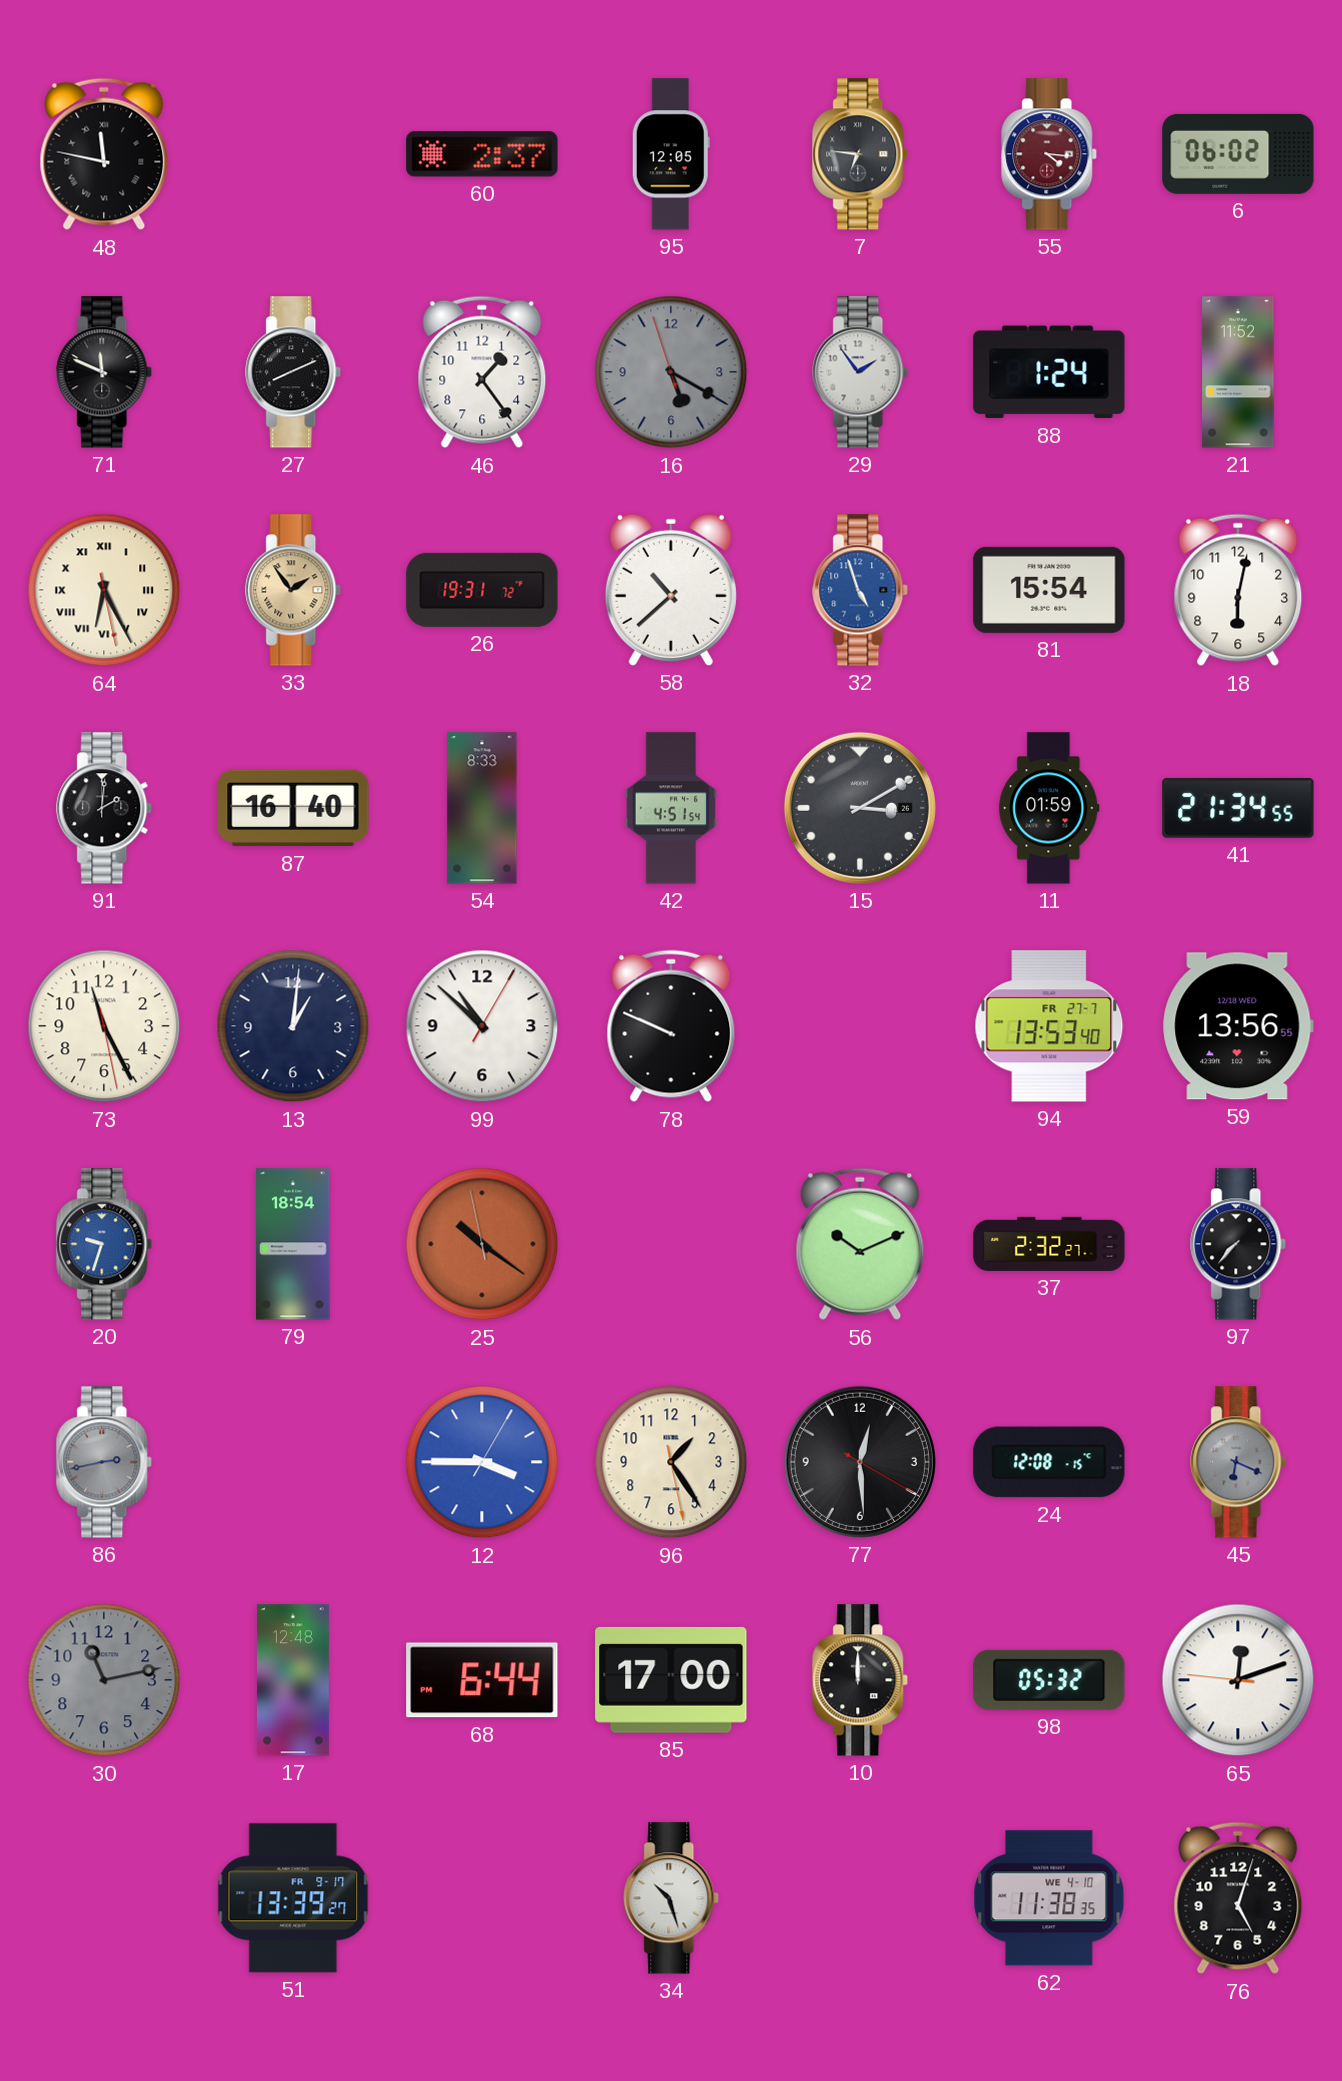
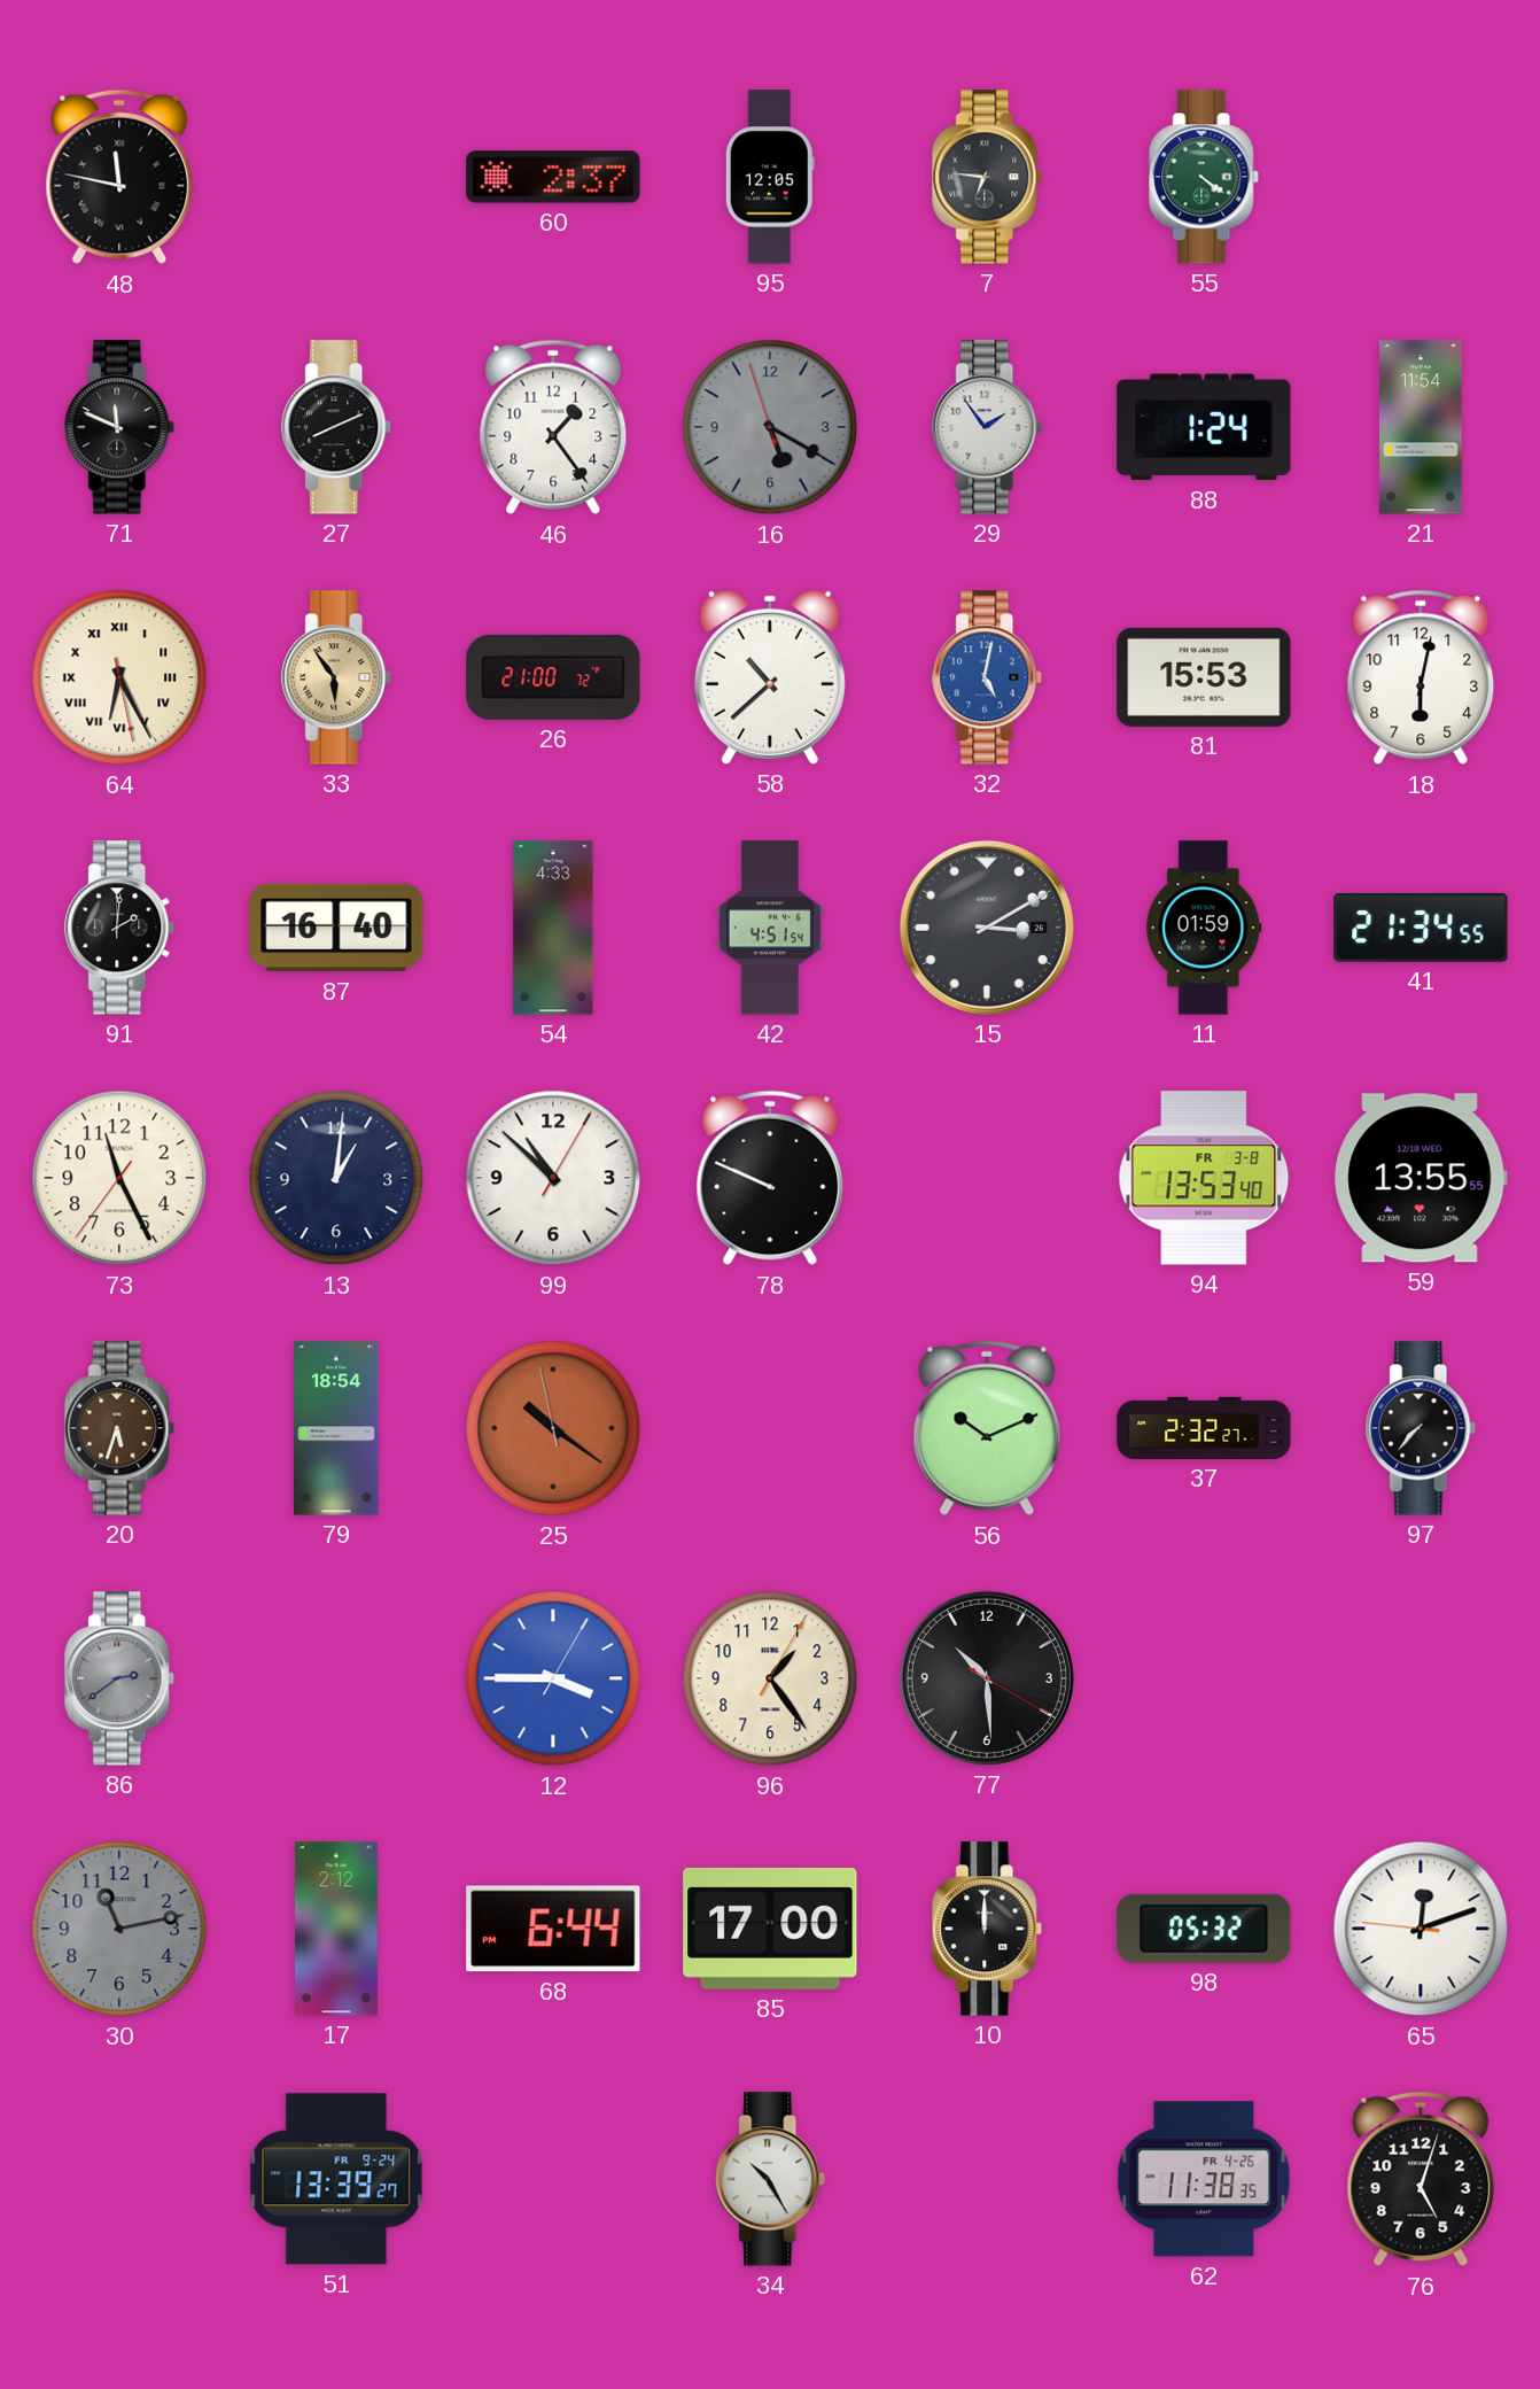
55: 4:16 -> 4:21 (1205, 177)
55 dial: burgundy -> green (1205, 177)
6: 06:02 -> none (1238, 154)
21: 11:52 -> 11:54 (1421, 427)
33: 1:54 -> 5:54 (337, 677)
26: 19:31 -> 21:00 (553, 677)
32: 4:57 -> 5:02 (988, 677)
81: 15:54 -> 15:53 (1204, 677)
54: 8:33 -> 4:33 (553, 928)
73: 11:25:28 -> 11:25:36 (119, 1178)
94 date: FR 27-7 -> FR 3-8 (1204, 1178)
59: 13:56 -> 13:55 (1421, 1178)
20: 9:33 -> 5:33 (120, 1428)
20 dial: blue -> brown (120, 1428)
86: 2:43 -> 2:39 (120, 1678)
96: 1:24:28 -> 1:24:05 (770, 1678)
77: 12:29 -> 10:29 (987, 1678)
24: 12:08 -> none (1049, 1462)
45: 6:19 -> none (1239, 1462)
17: 12:48 -> 2:12 (336, 1929)
51 date: FR 9-17 -> FR 9-24 (336, 2179)
34: 10:27 -> 10:25 (771, 2179)
62 date: WE 4-10 -> FR 4-26 (1204, 2179)
